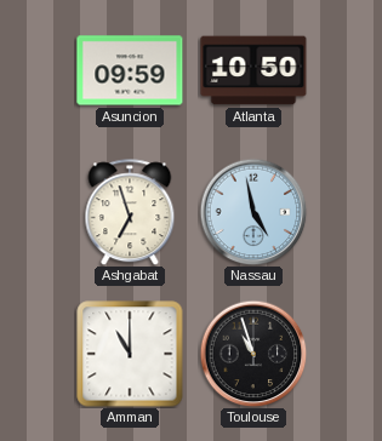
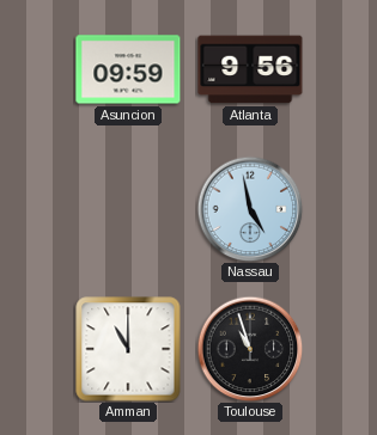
Atlanta: 10:50 -> 9:56 (250, 69)
Ashgabat: 6:57 -> none (130, 212)
